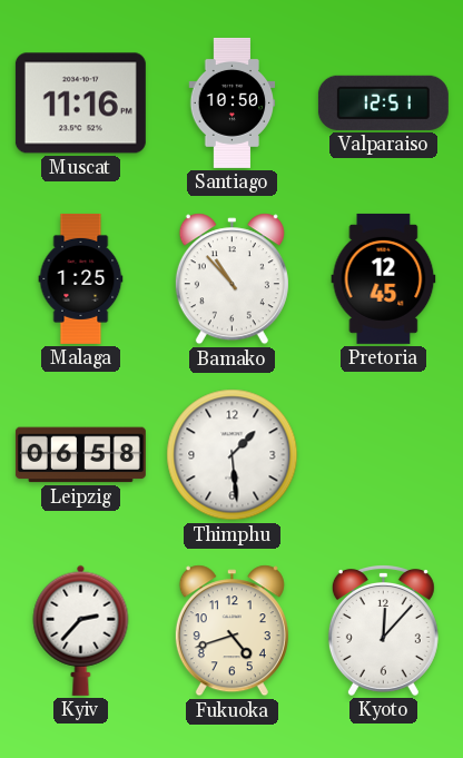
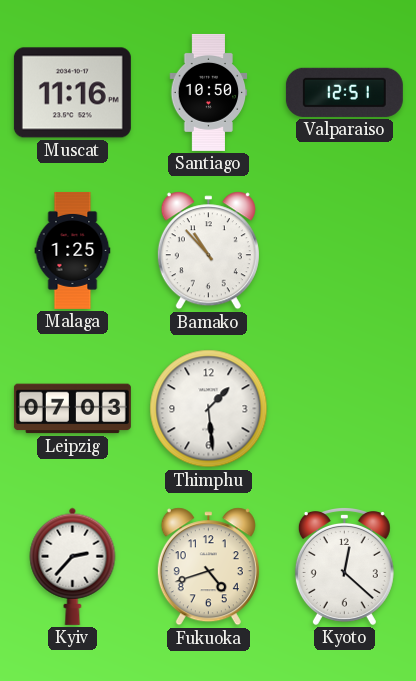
Pretoria: 12:45 -> none (384, 278)
Leipzig: 06:58 -> 07:03 (72, 409)
Kyoto: 12:07 -> 12:22 (344, 567)
